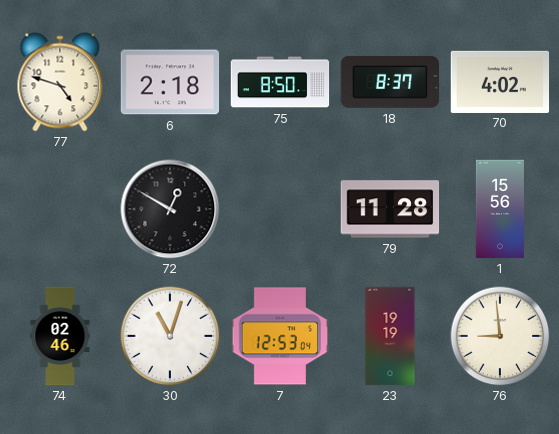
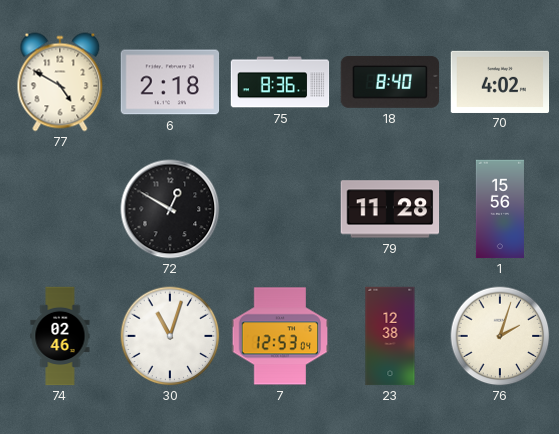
77: 4:48 -> 4:50 (60, 82)
75: 8:50 -> 8:36 (280, 82)
18: 8:37 -> 8:40 (390, 82)
23: 19:19 -> 12:38 (390, 336)
76: 8:59 -> 2:03 (500, 336)
